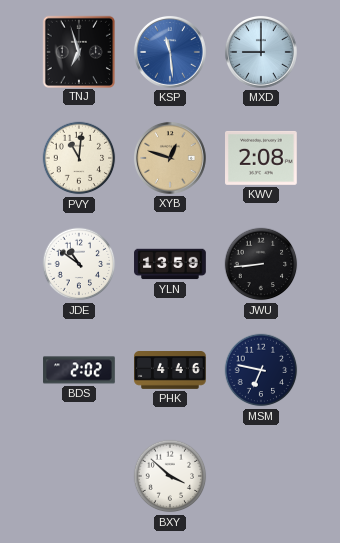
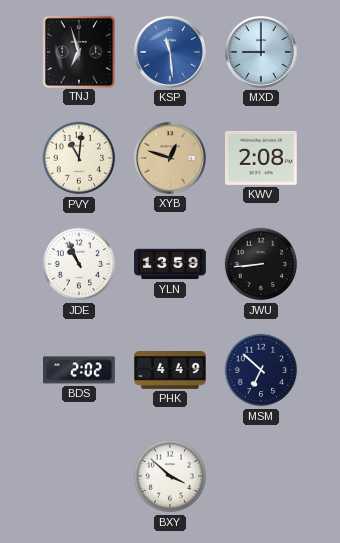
JDE: 10:51 -> 10:56 (79, 264)
PHK: 4:46 -> 4:49 (170, 371)
MSM: 6:47 -> 6:52 (261, 370)
